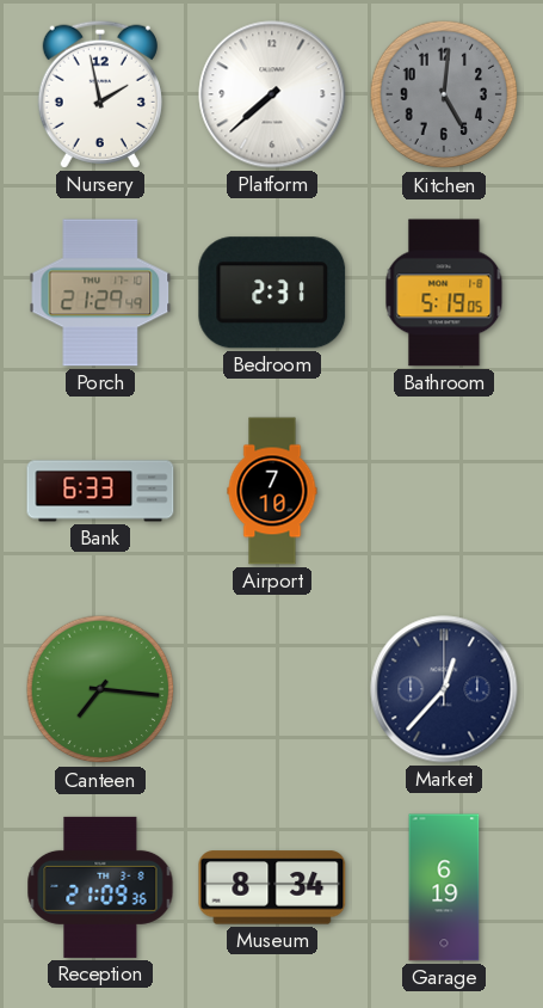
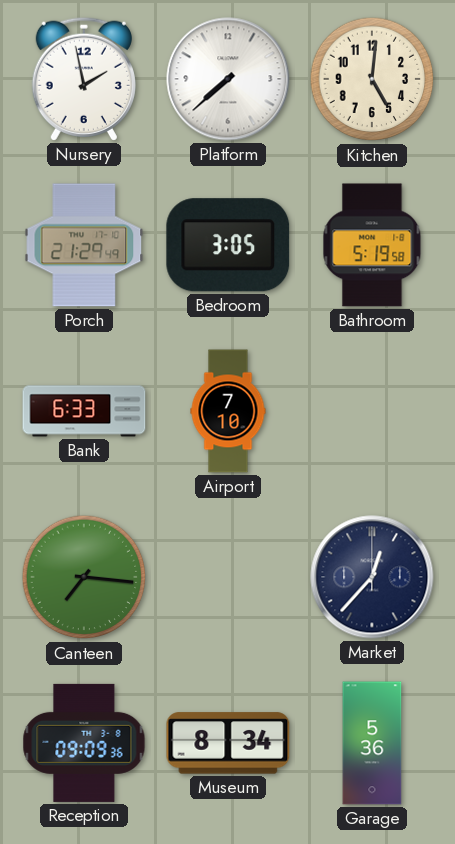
Kitchen dial: grey -> cream (372, 79)
Bedroom: 2:31 -> 3:05 (228, 245)
Bathroom: 5:19:05 -> 5:19:58 (372, 245)
Reception: 21:09 -> 09:09 (84, 743)
Garage: 6:19 -> 5:36 (372, 743)
